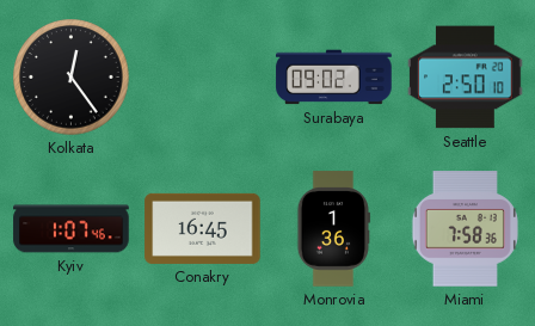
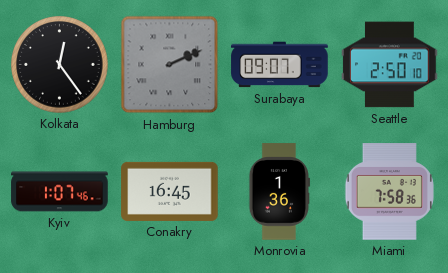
Hamburg: none -> 2:11 (170, 65)
Surabaya: 09:02 -> 09:07 (280, 65)
